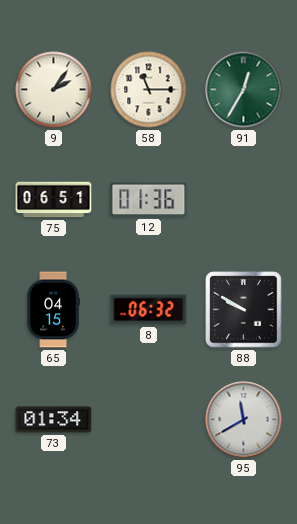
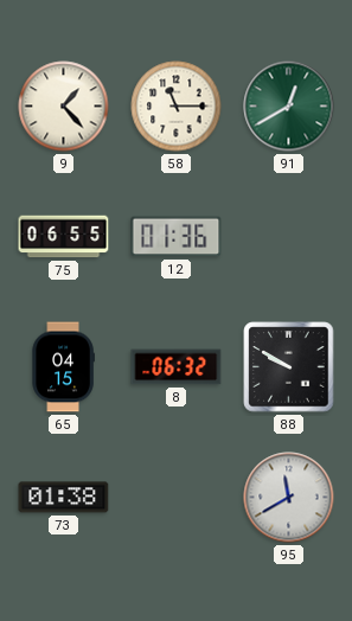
9: 2:06 -> 1:23 (64, 107)
91: 12:35 -> 12:40 (289, 107)
75: 06:51 -> 06:55 (64, 237)
73: 01:34 -> 01:38 (64, 498)
